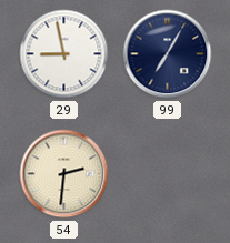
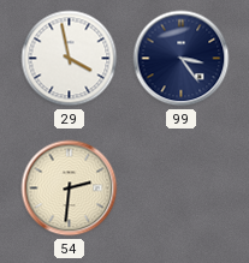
29: 8:58 -> 3:58 (70, 59)
99: 7:05 -> 3:24 (182, 59)
